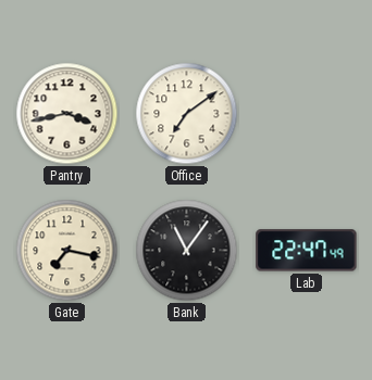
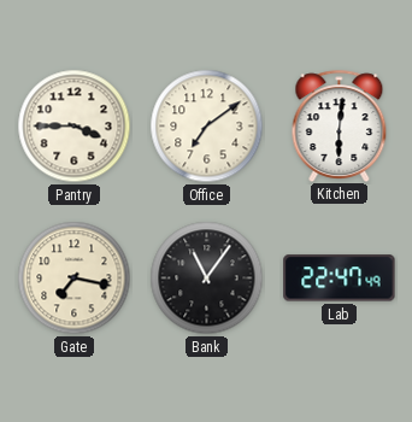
Pantry: 3:43 -> 3:45 (75, 127)
Kitchen: none -> 6:01 (340, 125)
